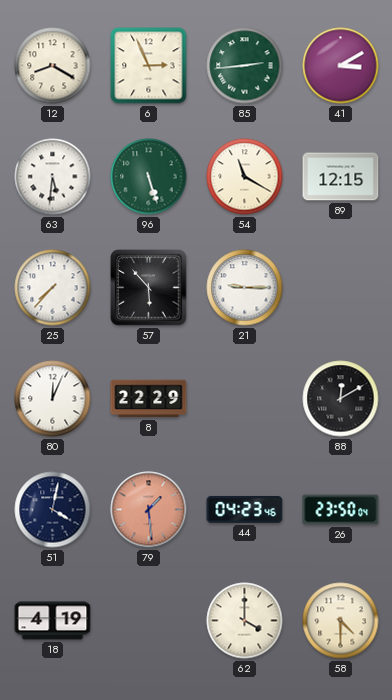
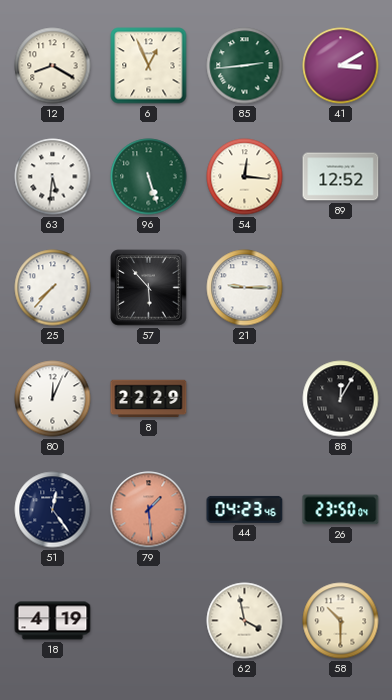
6: 2:56 -> 12:56 (149, 66)
54: 11:20 -> 12:16 (245, 177)
89: 12:15 -> 12:52 (341, 177)
88: 12:10 -> 12:05 (341, 399)
51: 4:02 -> 12:24 (53, 510)
62: 4:00 -> 3:58 (245, 621)
58: 4:30 -> 10:30 (341, 621)
